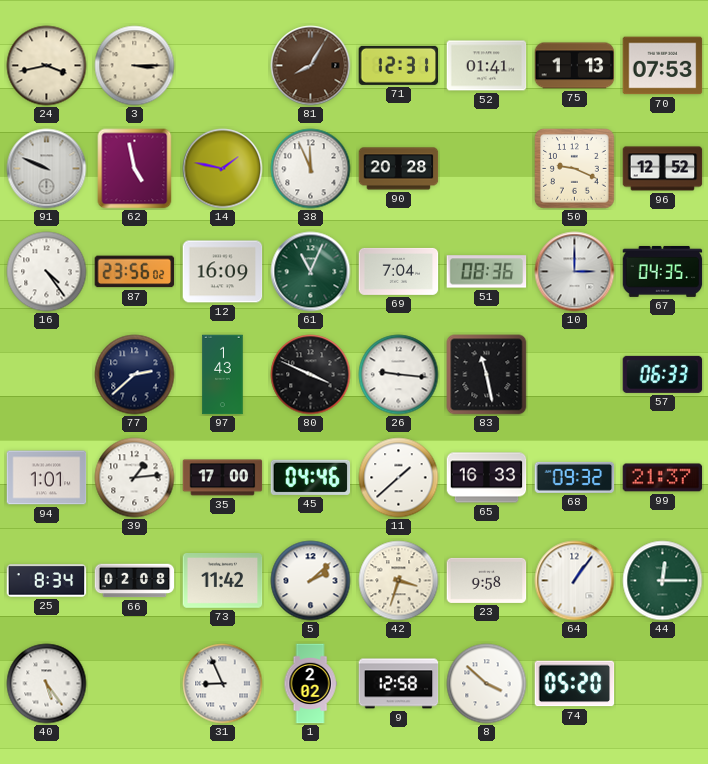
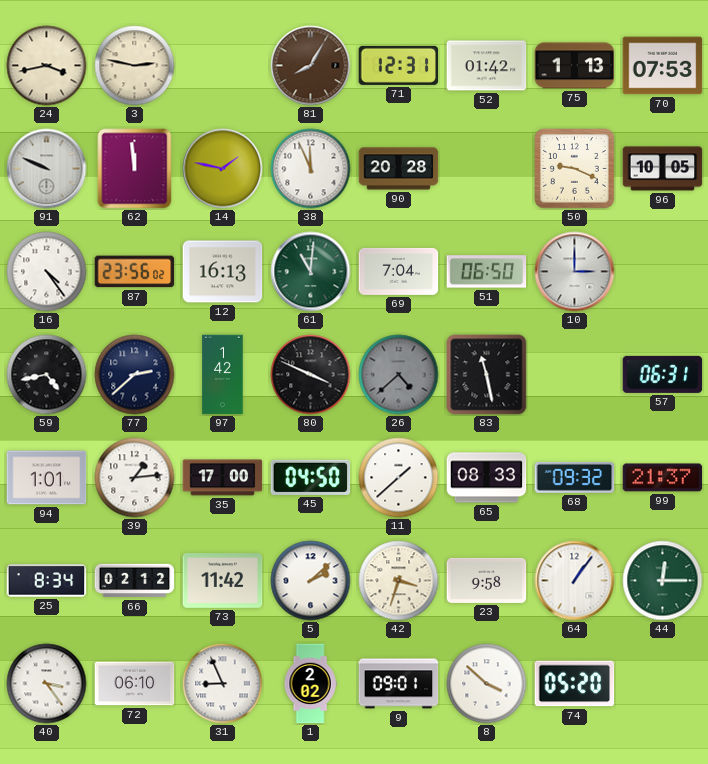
3: 3:15 -> 2:47 (135, 66)
52: 01:41 -> 01:42 (487, 66)
62: 4:58 -> 11:59 (135, 169)
96: 12:52 -> 10:05 (663, 169)
12: 16:09 -> 16:13 (223, 272)
61: 11:04 -> 11:01 (311, 272)
51: 08:36 -> 06:50 (487, 272)
67: 04:35 -> none (663, 271)
59: none -> 4:43 (47, 375)
97: 1:43 -> 1:42 (223, 375)
26: 9:16 -> 4:38 (399, 375)
26 dial: white -> grey (399, 375)
57: 06:33 -> 06:31 (663, 374)
45: 04:46 -> 04:50 (311, 477)
65: 16:33 -> 08:33 (487, 478)
66: 02:08 -> 02:12 (135, 581)
40: 5:24 -> 3:24 (47, 684)
72: none -> 06:10 (135, 684)
9: 12:58 -> 09:01 (399, 684)
